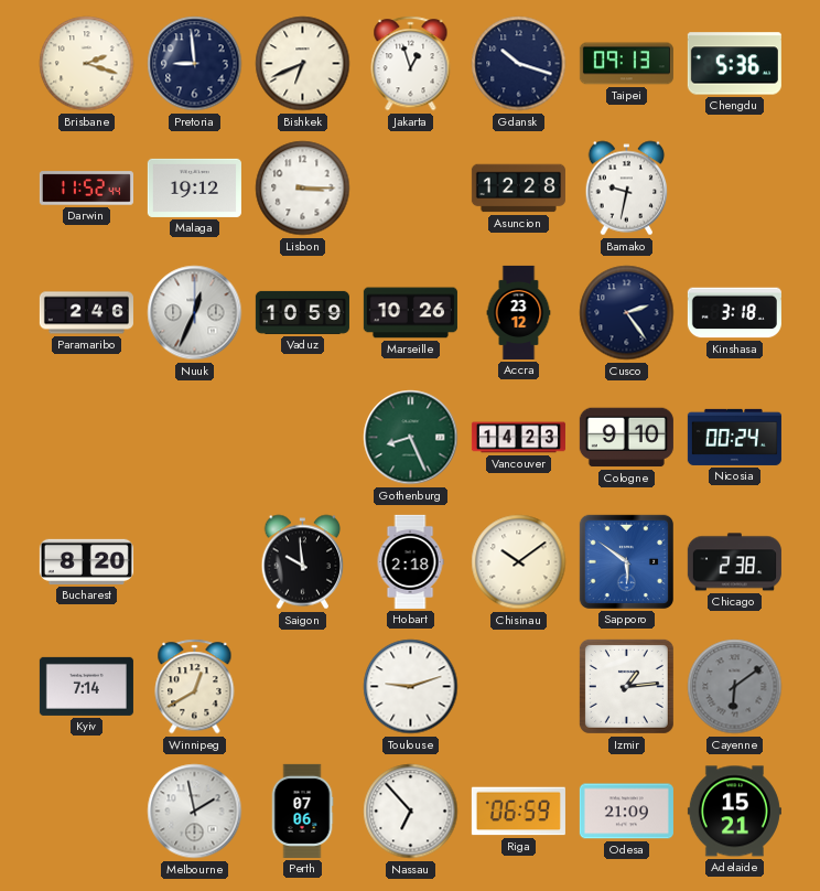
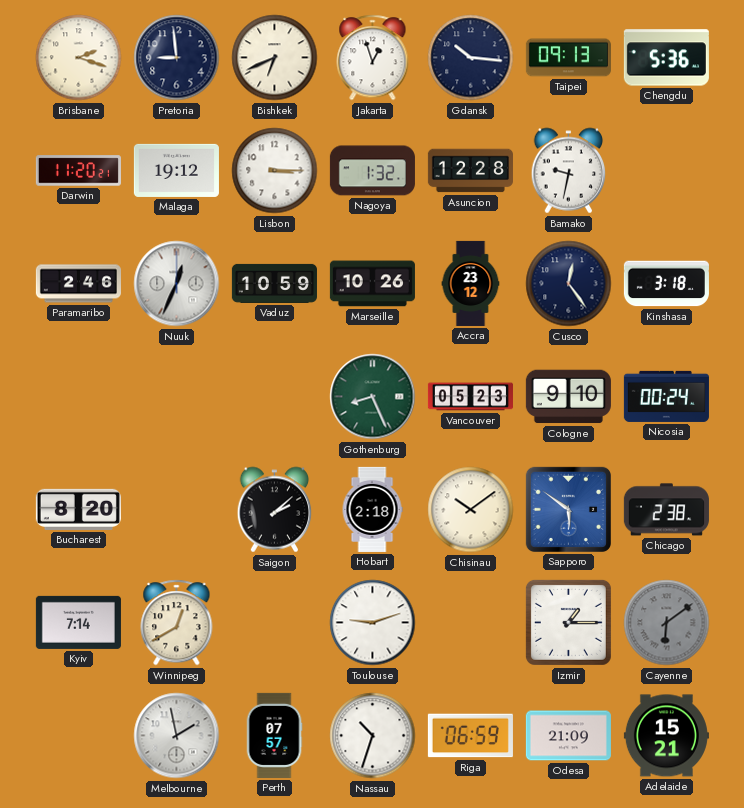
Gdansk: 10:18 -> 10:16 (471, 58)
Darwin: 11:52 -> 11:20 (78, 171)
Nagoya: none -> 1:32 (372, 171)
Cusco: 2:24 -> 12:24 (569, 284)
Vancouver: 14:23 -> 05:23 (470, 397)
Saigon: 9:59 -> 2:08 (275, 510)
Izmir: 1:14 -> 1:15 (568, 622)
Perth: 07:06 -> 07:57 (274, 735)
Nassau: 6:53 -> 10:33 (373, 736)
